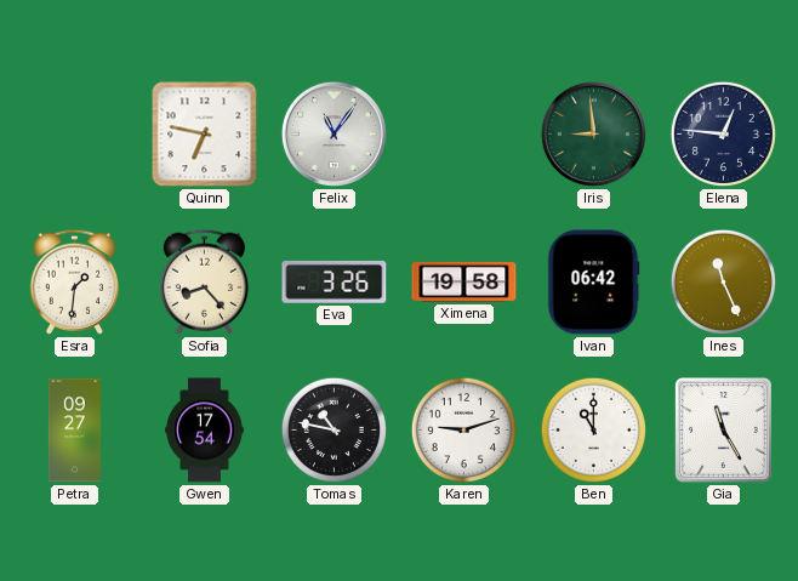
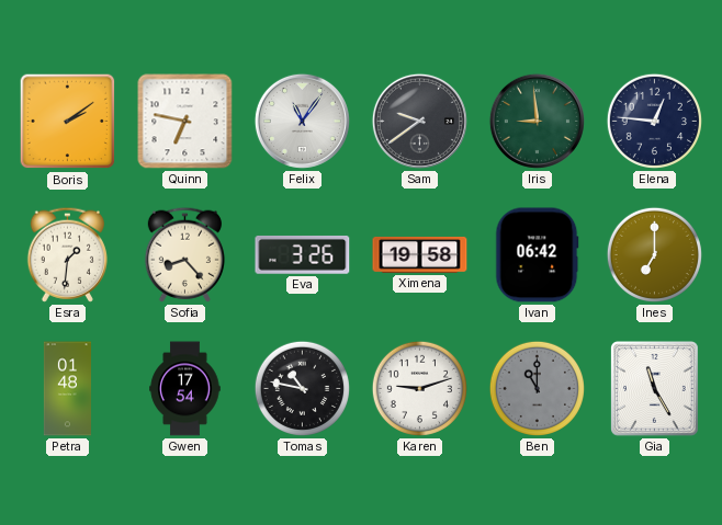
Boris: none -> 2:09 (68, 122)
Sam: none -> 9:39 (419, 121)
Ines: 11:26 -> 7:00 (654, 254)
Petra: 09:27 -> 01:48 (67, 389)
Ben dial: white -> grey (537, 388)
